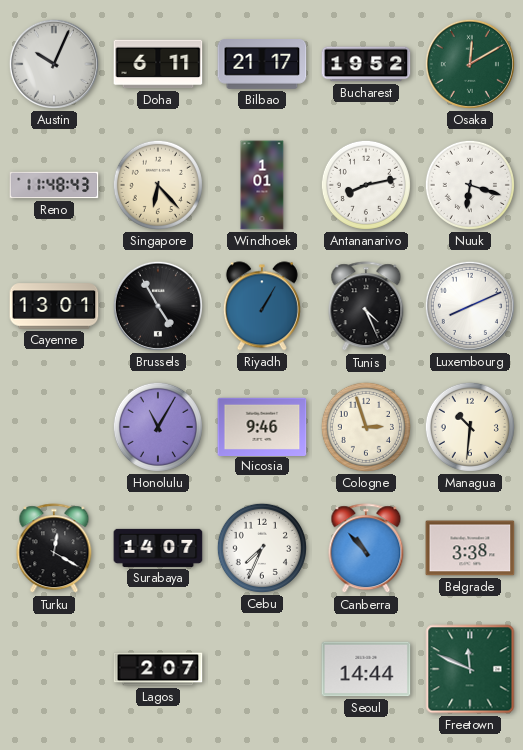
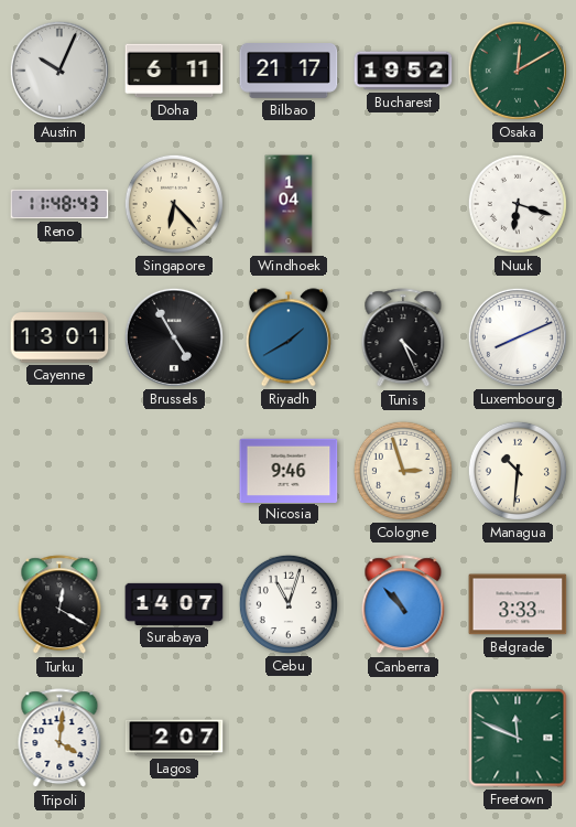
Windhoek: 1:01 -> 1:04 (289, 204)
Antananarivo: 8:13 -> none (366, 185)
Riyadh: 1:05 -> 1:40 (289, 337)
Honolulu: 11:05 -> none (158, 427)
Cebu: 7:34 -> 11:03 (289, 604)
Belgrade: 3:38 -> 3:33 (518, 604)
Tripoli: none -> 4:01 (59, 739)
Seoul: 14:44 -> none (366, 669)
